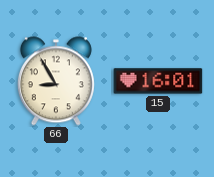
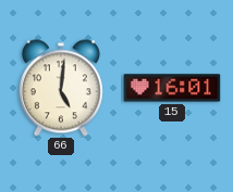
66: 8:55 -> 5:01 (61, 88)
